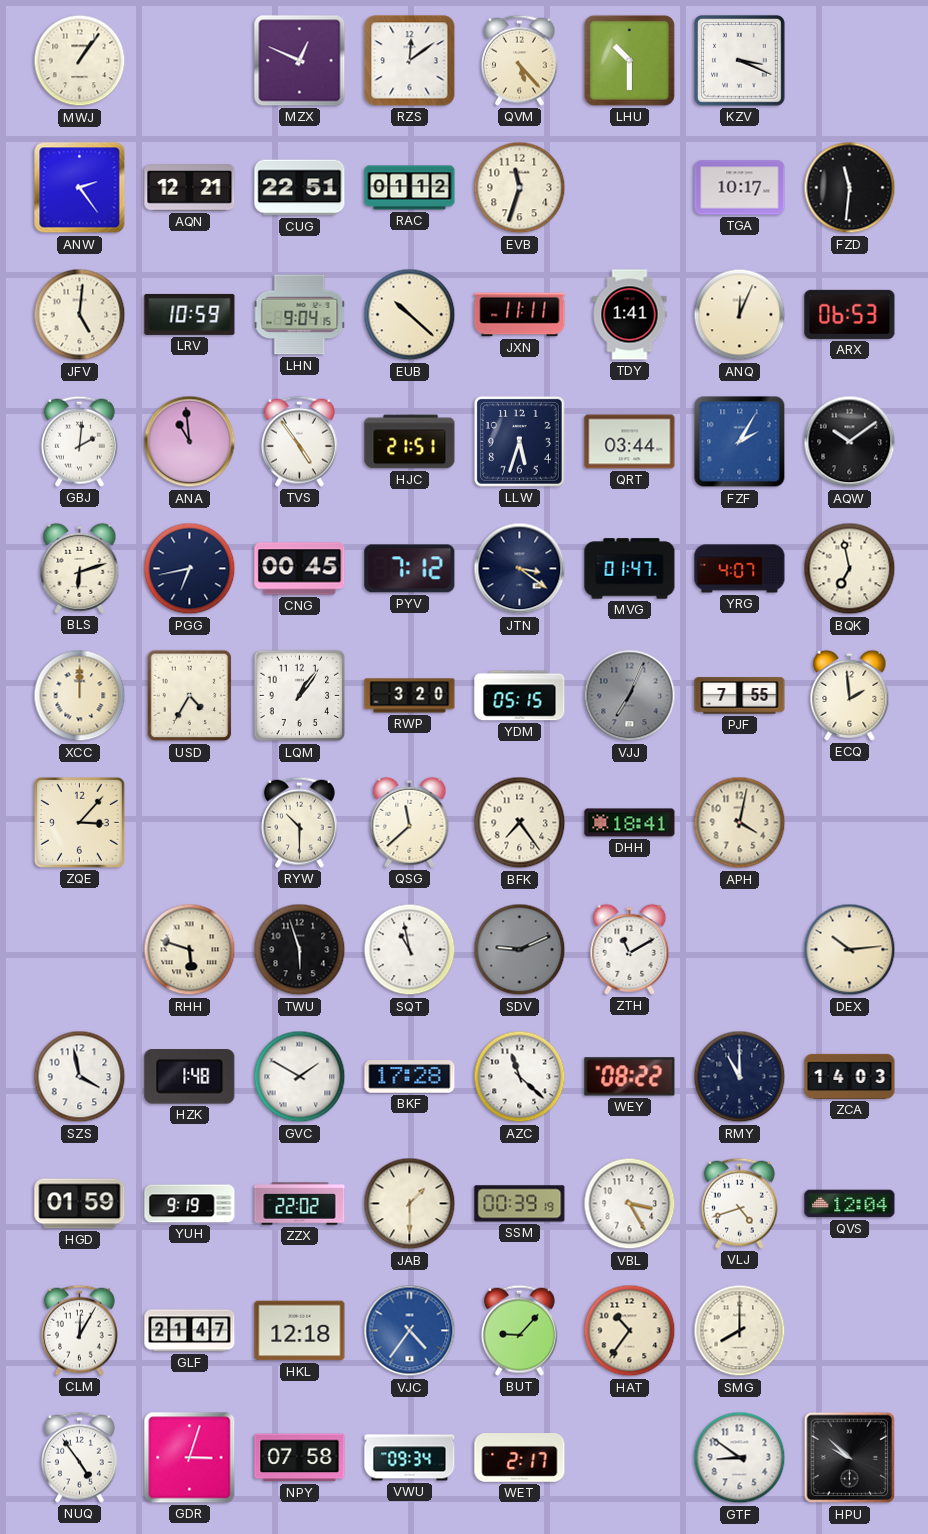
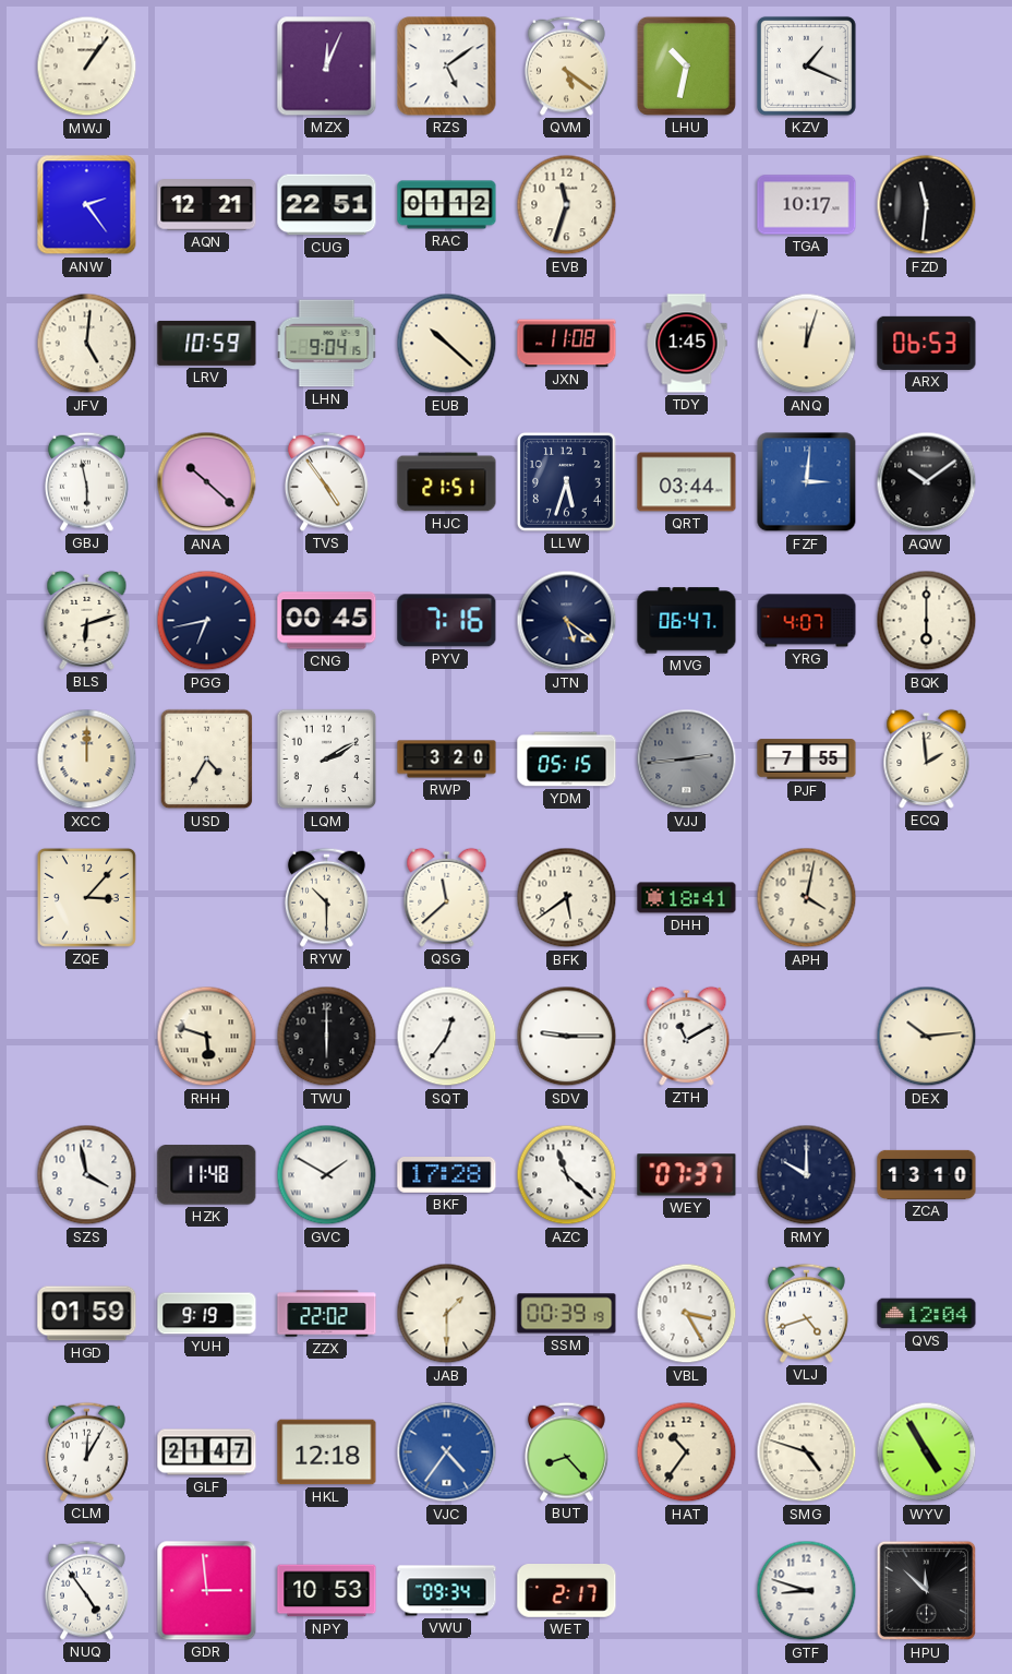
MZX: 12:49 -> 12:04 (327, 67)
RZS: 12:09 -> 5:09 (447, 67)
QVM: 5:23 -> 5:21 (566, 65)
LHU: 10:30 -> 10:32 (686, 65)
KZV: 3:19 -> 1:19 (806, 65)
JXN: 11:11 -> 11:08 (567, 344)
TDY: 1:41 -> 1:45 (687, 344)
ANQ: 12:04 -> 12:03 (807, 344)
GBJ: 2:01 -> 5:58 (86, 481)
ANA: 10:59 -> 10:22 (207, 482)
FZF: 2:05 -> 3:01 (807, 482)
PYV: 7:12 -> 7:16 (447, 621)
JTN: 3:21 -> 5:21 (567, 621)
MVG: 01:47 -> 06:47 (687, 621)
BQK: 6:58 -> 6:00 (927, 621)
LQM: 1:06 -> 2:10 (327, 760)
VJJ: 7:04 -> 2:44 (687, 760)
BFK: 7:24 -> 5:39 (567, 898)
TWU: 5:57 -> 6:00 (327, 1037)
SQT: 10:58 -> 12:36 (447, 1037)
SDV: 9:11 -> 9:15 (567, 1037)
SDV dial: grey -> white (567, 1037)
HZK: 1:48 -> 11:48 (207, 1175)
WEY: 08:22 -> 07:37 (687, 1175)
RMY: 11:00 -> 10:00 (807, 1175)
ZCA: 14:03 -> 13:10 (927, 1174)
BUT: 9:07 -> 8:23 (566, 1451)
SMG: 8:00 -> 4:48 (807, 1452)
WYV: none -> 4:55 (927, 1452)
GDR: 3:03 -> 2:59 (207, 1591)
NPY: 07:58 -> 10:53 (327, 1591)
GTF: 8:51 -> 8:48 (807, 1591)
HPU: 9:52 -> 11:52 (927, 1591)
